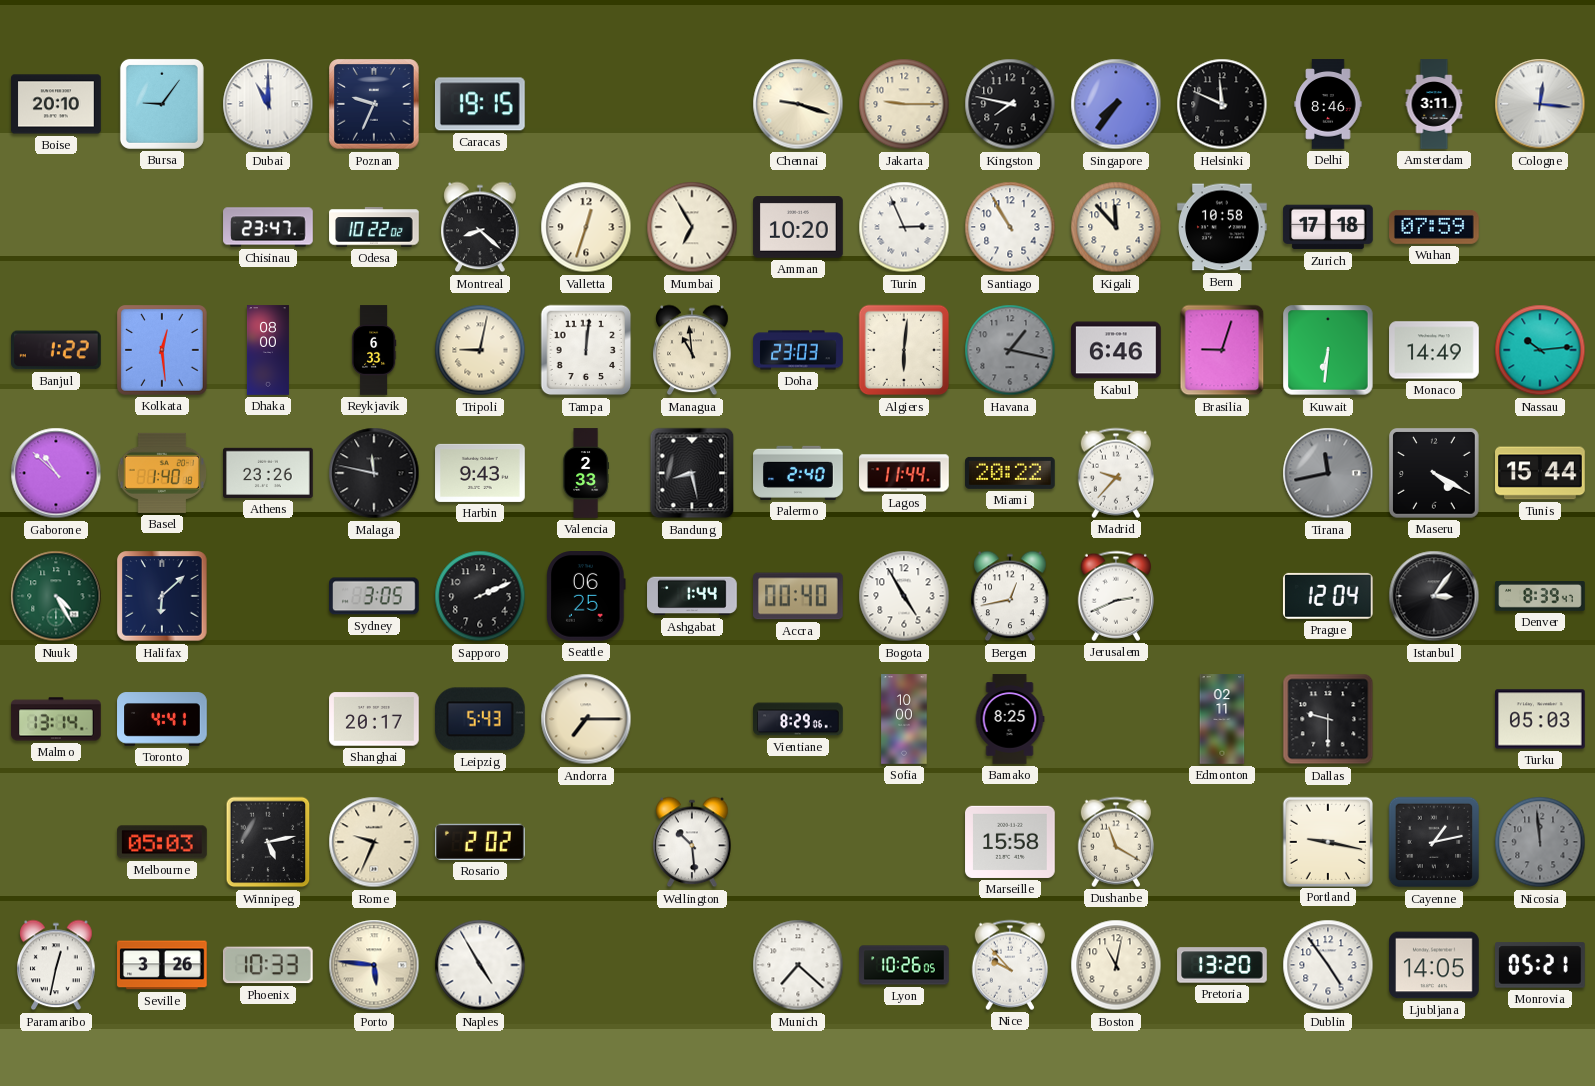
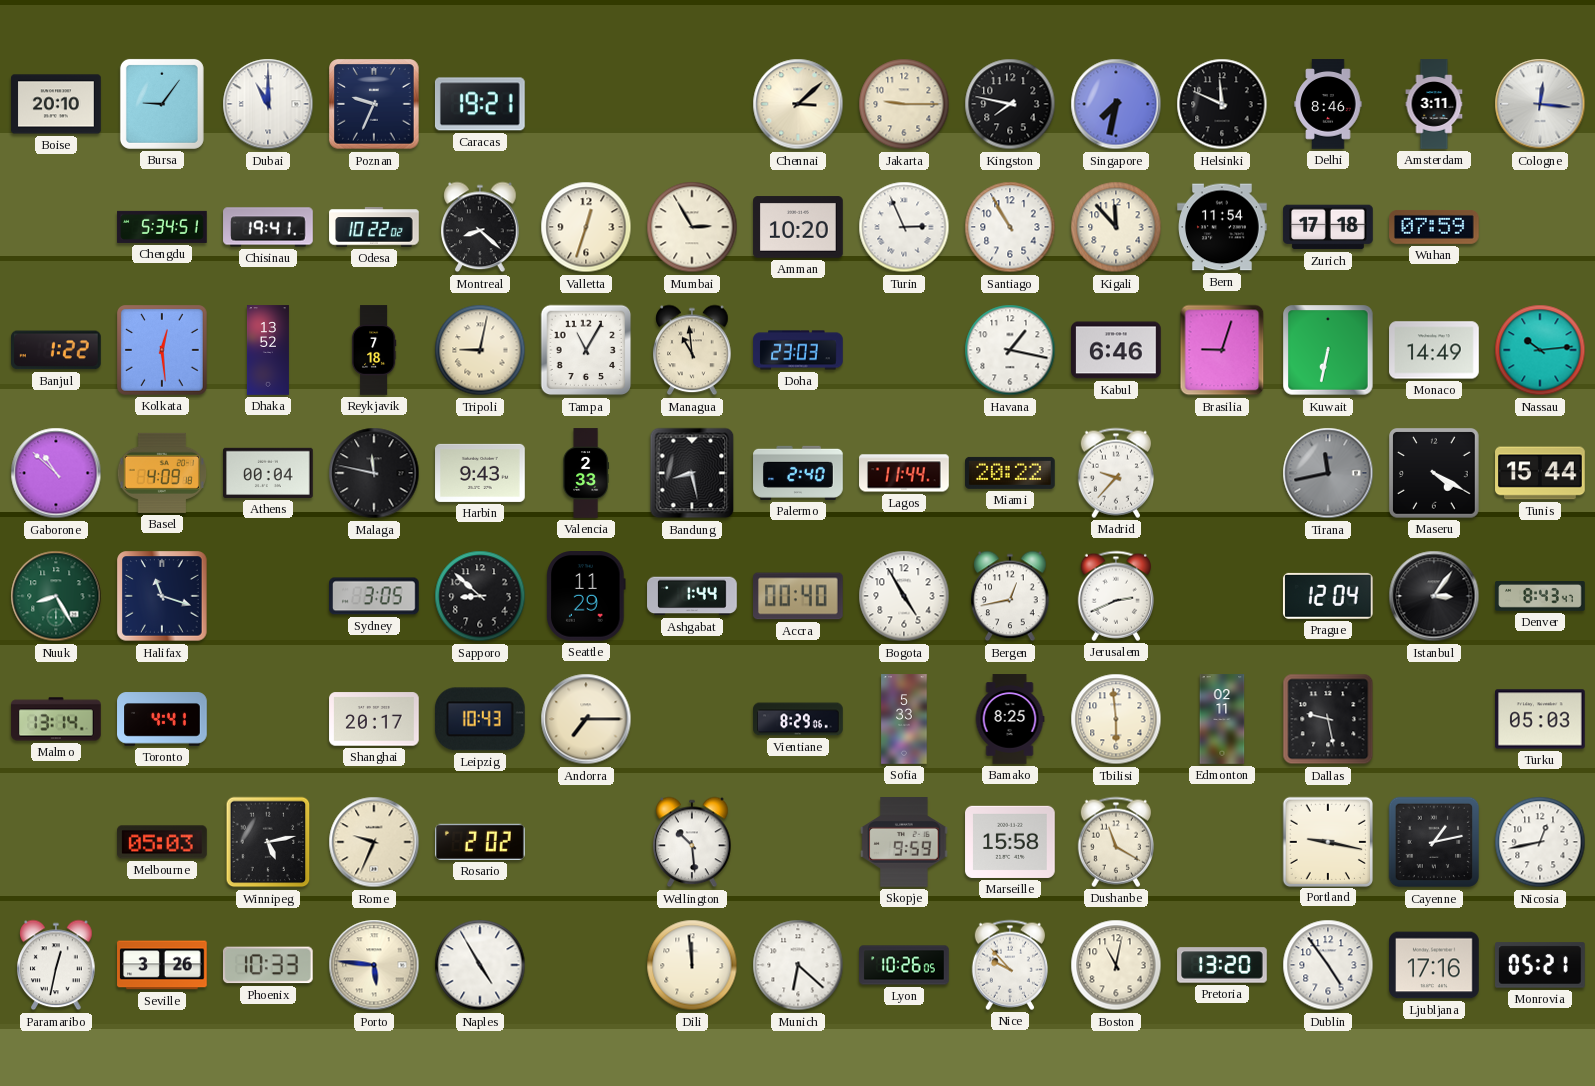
Caracas: 19:15 -> 19:21 (480, 104)
Chennai: 9:18 -> 3:08 (798, 104)
Singapore: 7:36 -> 7:32 (1116, 104)
Chengdu: none -> 5:34 (162, 227)
Chisinau: 23:47 -> 19:41 (268, 227)
Mumbai: 6:55 -> 2:55 (692, 227)
Bern: 10:58 -> 11:54 (1222, 227)
Dhaka: 08:00 -> 13:52 (268, 350)
Reykjavik: 6:33 -> 7:18 (374, 350)
Tampa: 12:01 -> 11:05 (586, 350)
Algiers: 6:01 -> none (904, 350)
Havana dial: grey -> white (1010, 350)
Kuwait: 6:31 -> 6:32 (1328, 350)
Basel: 1:40 -> 4:09 (161, 473)
Athens: 23:26 -> 00:04 (268, 473)
Nuuk: 4:25 -> 8:25 (56, 596)
Halifax: 6:08 -> 11:18 (162, 596)
Sapporo: 2:11 -> 8:52 (480, 596)
Seattle: 06:25 -> 11:29 (586, 597)
Denver: 8:39 -> 8:43 (1540, 597)
Leipzig: 5:43 -> 10:43 (480, 719)
Sofia: 10:00 -> 5:33 (904, 719)
Tbilisi: none -> 5:59 (1116, 719)
Dallas: 9:30 -> 9:28 (1328, 719)
Skopje: none -> 9:59 (904, 842)
Nicosia: 11:59 -> 12:43 (1540, 842)
Nicosia dial: grey -> white (1540, 842)
Dili: none -> 11:59 (692, 965)
Munich: 7:22 -> 6:22 (798, 965)
Ljubljana: 14:05 -> 17:16 (1434, 965)
